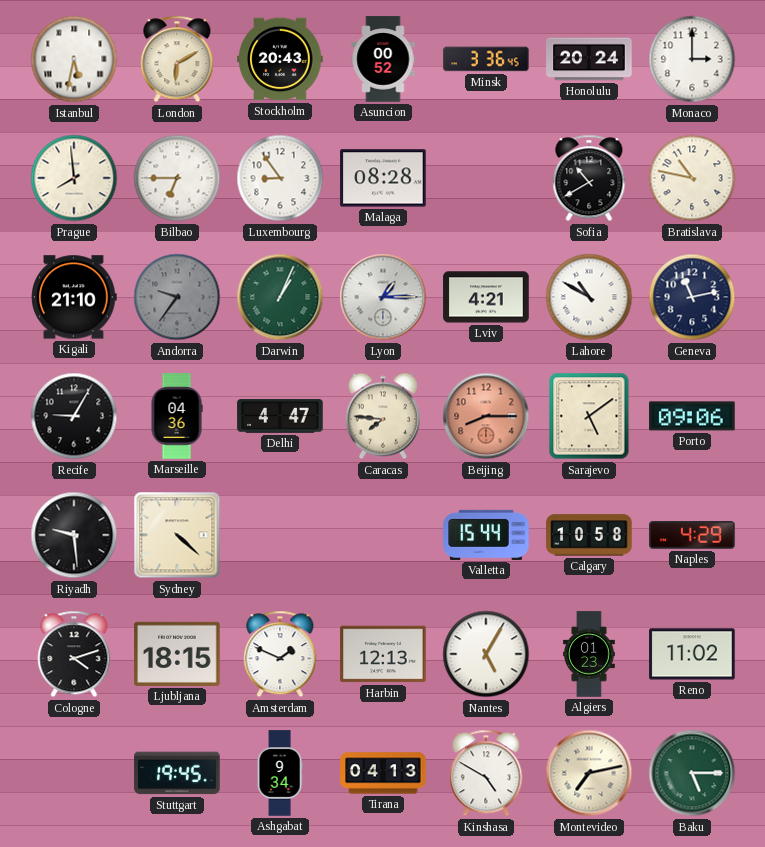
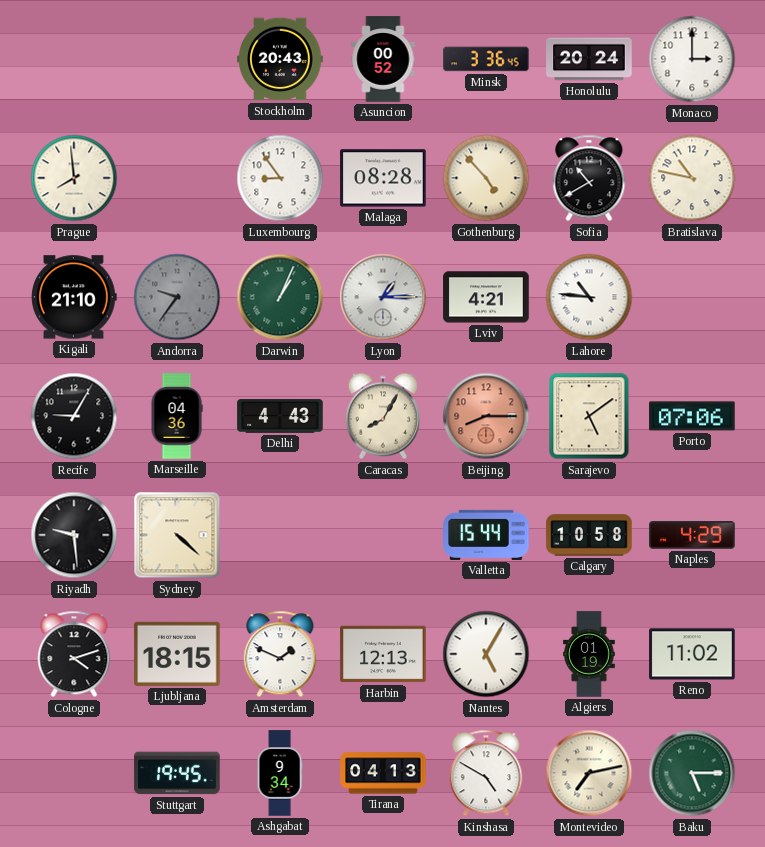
Istanbul: 5:32 -> none (74, 59)
London: 6:10 -> none (177, 59)
Bilbao: 6:45 -> none (177, 178)
Gothenburg: none -> 4:53 (486, 178)
Lahore: 10:50 -> 10:46 (589, 297)
Geneva: 11:13 -> none (692, 297)
Delhi: 4:47 -> 4:43 (280, 416)
Caracas: 7:46 -> 8:05 (383, 416)
Porto: 09:06 -> 07:06 (692, 416)
Algiers: 01:23 -> 01:19 (590, 654)
